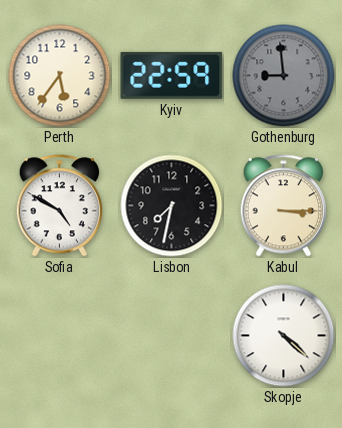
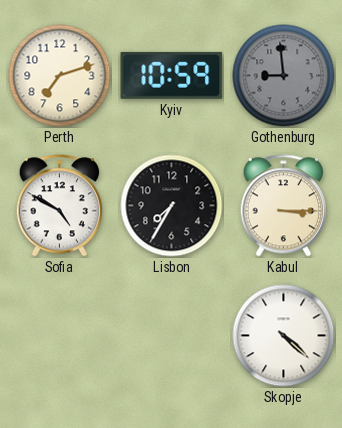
Perth: 5:36 -> 7:12 (60, 76)
Kyiv: 22:59 -> 10:59 (172, 75)
Lisbon: 7:32 -> 7:35 (172, 206)
